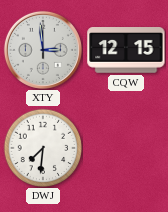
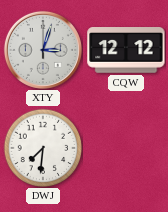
XTY: 2:59 -> 3:03 (43, 50)
CQW: 12:15 -> 12:12 (126, 51)
